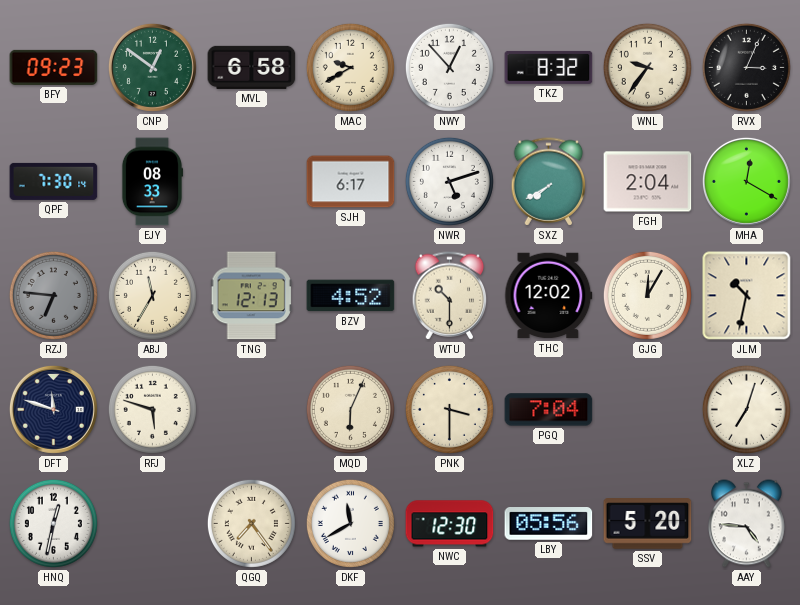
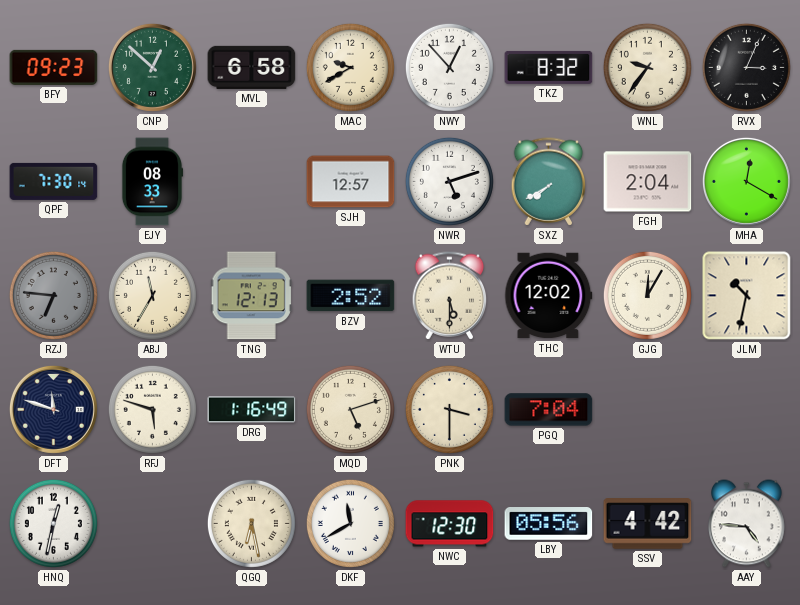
CNP: 12:51 -> 12:52 (152, 67)
SJH: 6:17 -> 12:57 (351, 182)
BZV: 4:52 -> 2:52 (351, 296)
WTU: 10:30 -> 5:30 (450, 296)
DRG: none -> 1:16 (252, 410)
MQD: 6:04 -> 5:12 (350, 409)
XLZ: 7:03 -> none (746, 409)
QGQ: 7:24 -> 6:28 (251, 523)
SSV: 5:20 -> 4:42 (648, 524)
